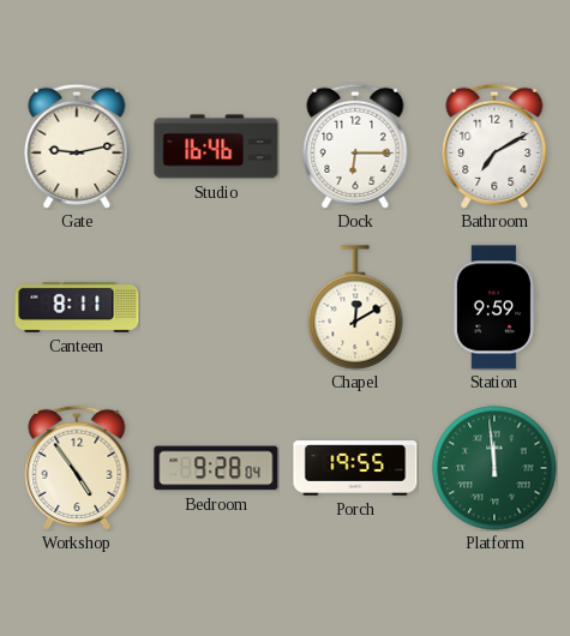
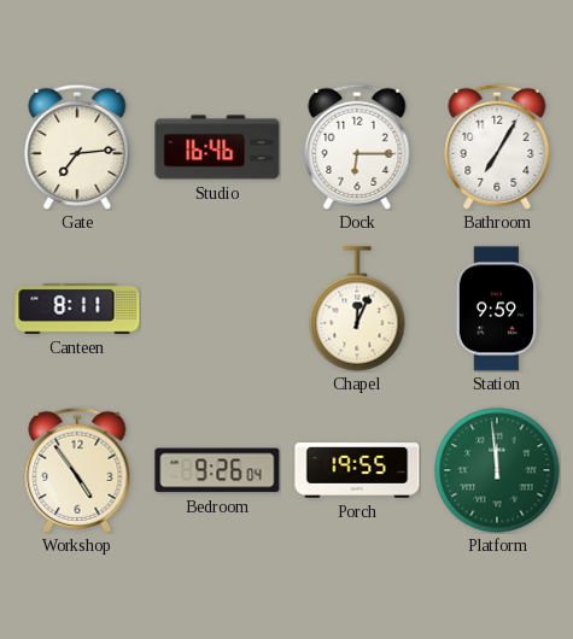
Gate: 9:13 -> 7:14 (77, 147)
Bathroom: 7:10 -> 7:05 (497, 147)
Chapel: 12:10 -> 12:04 (357, 309)
Bedroom: 9:28 -> 9:26 (217, 470)
